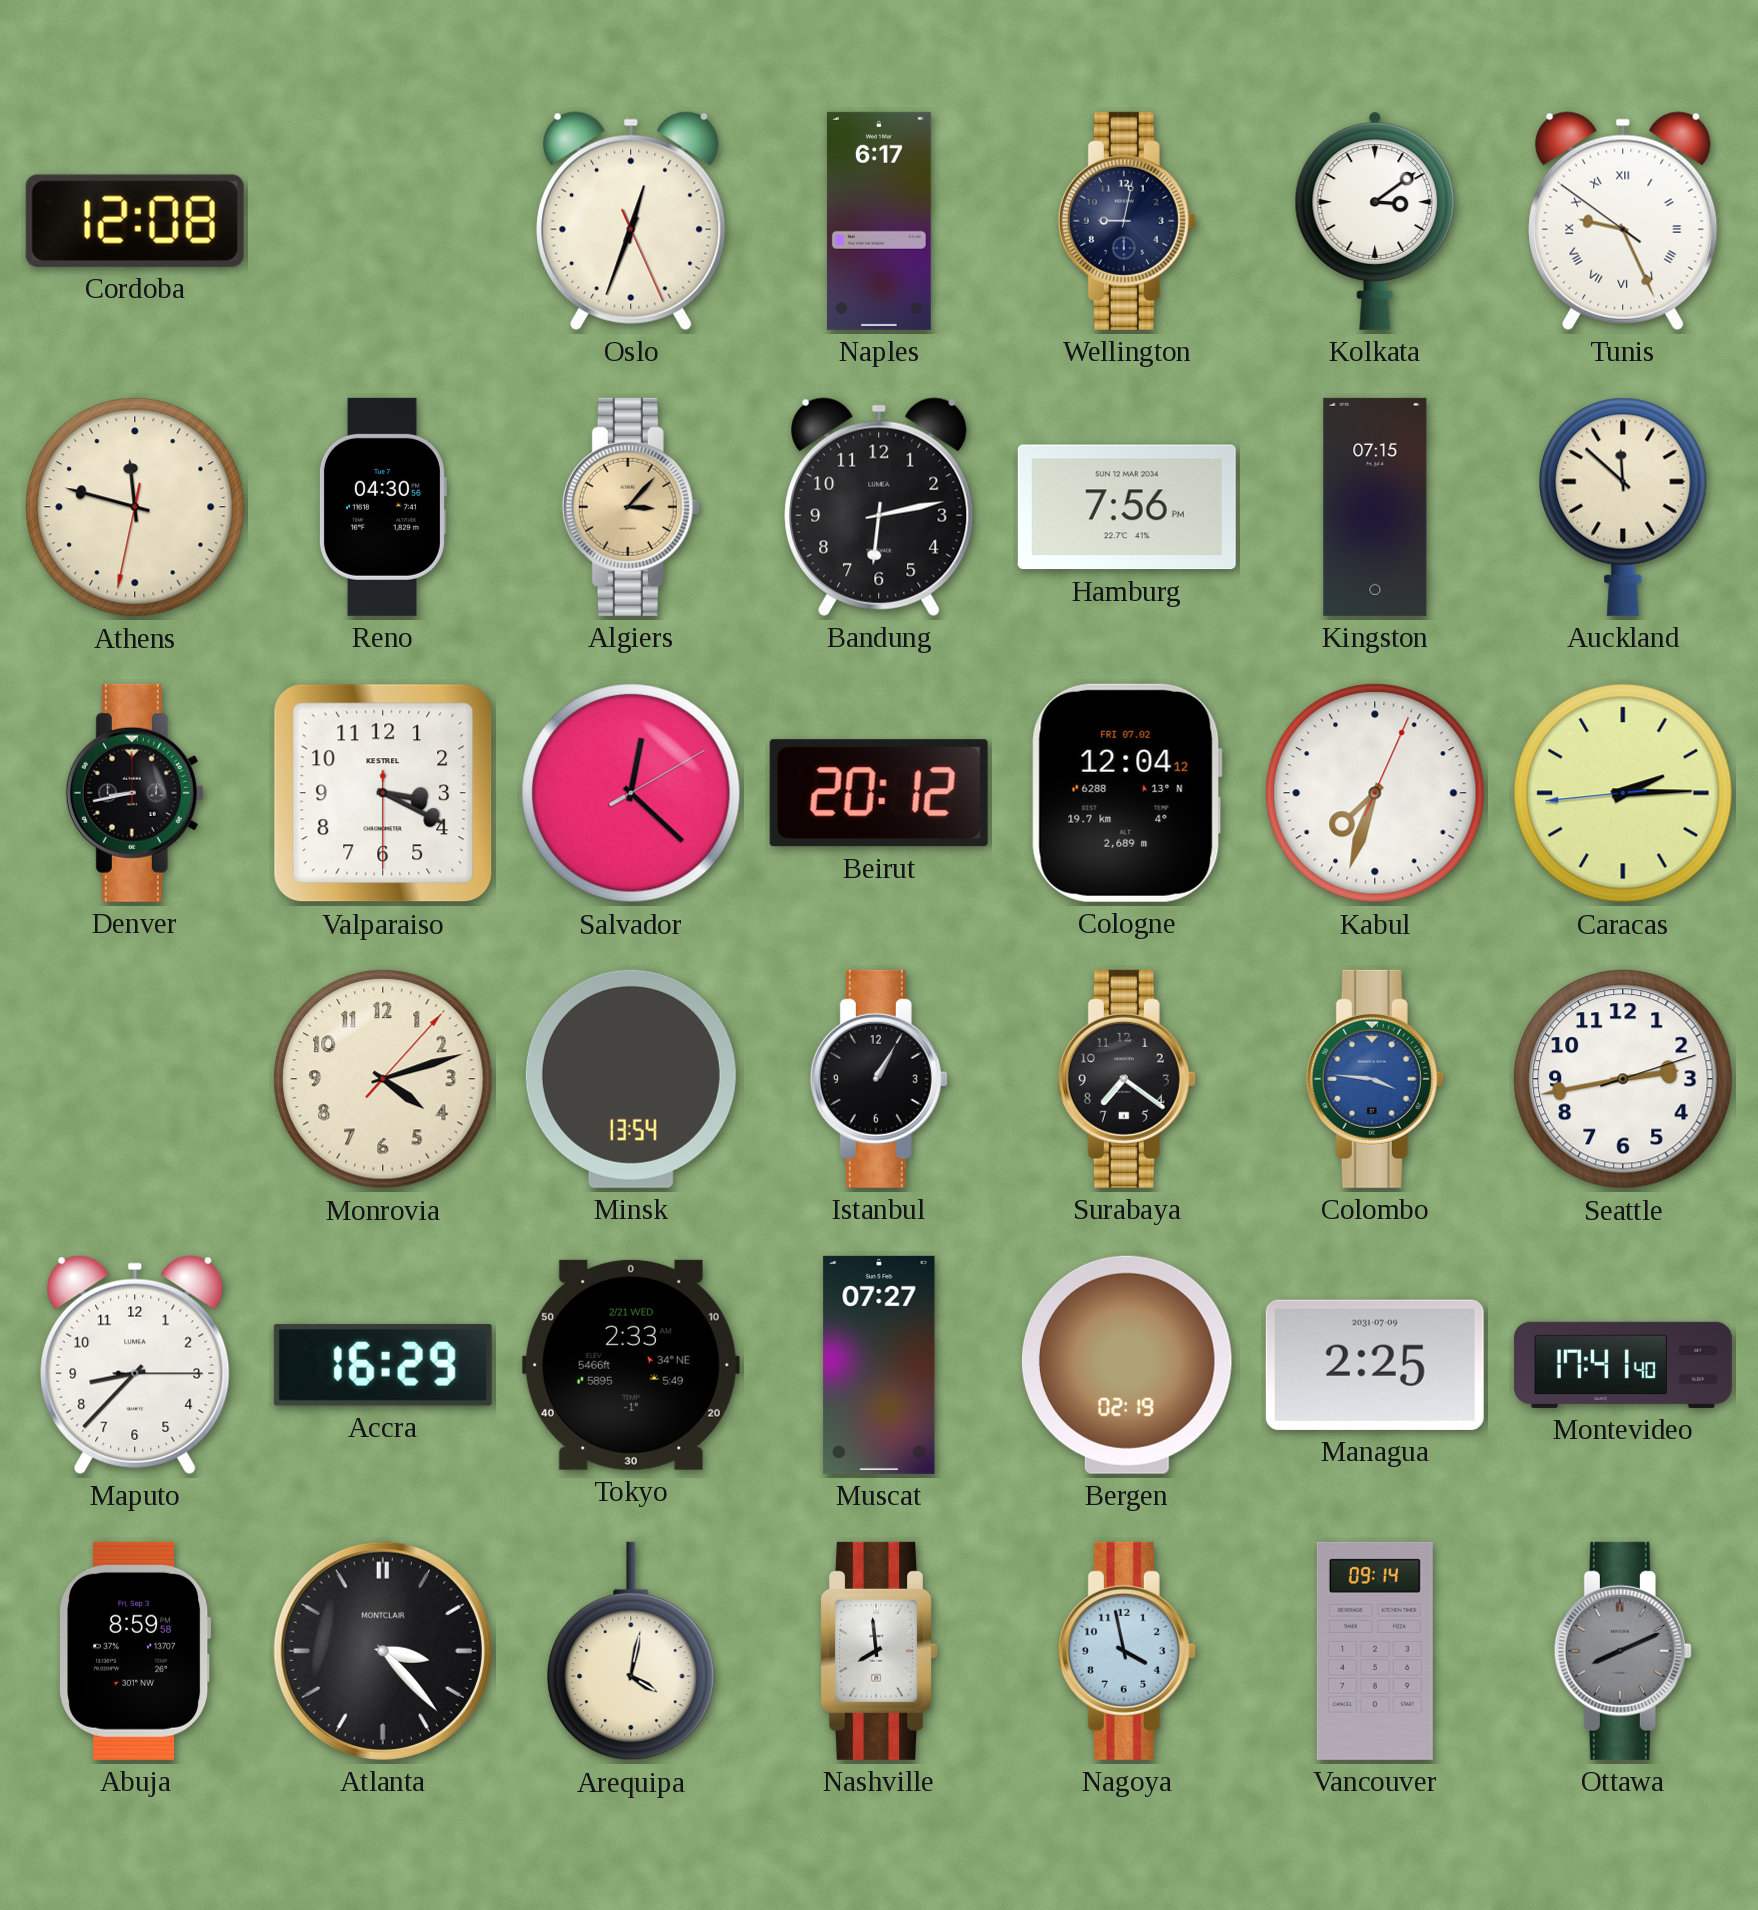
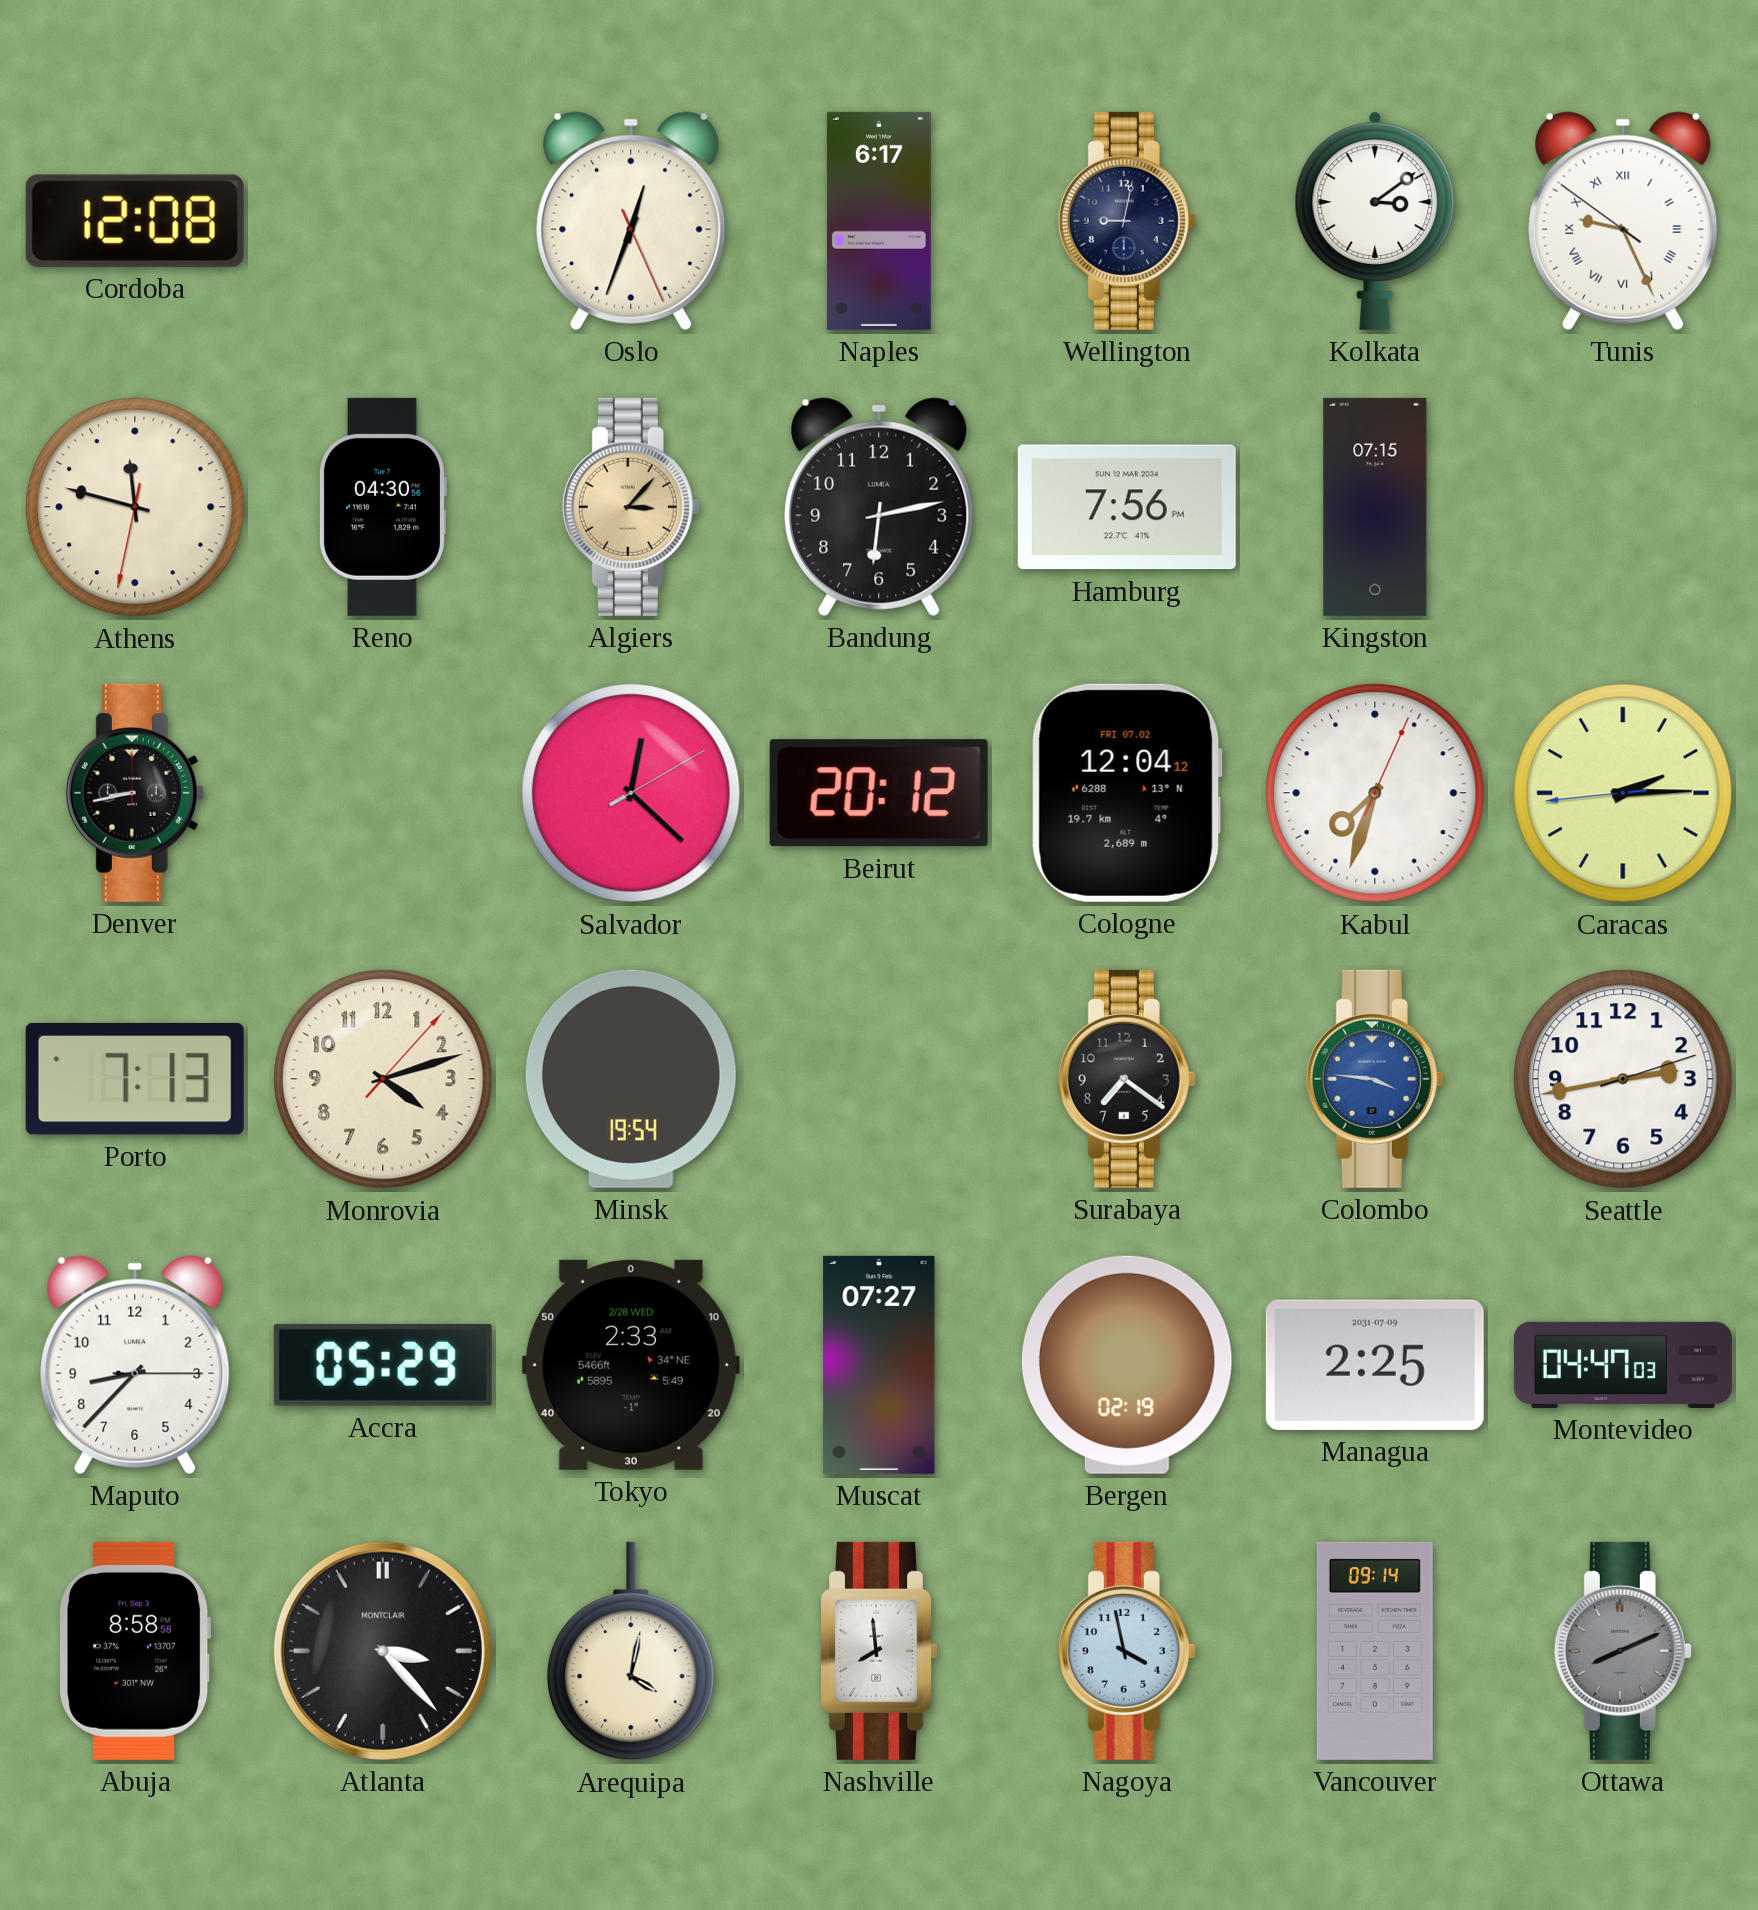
Auckland: 11:52 -> none (1623, 507)
Valparaiso: 3:19 -> none (383, 793)
Porto: none -> 7:13 (135, 1079)
Minsk: 13:54 -> 19:54 (631, 1079)
Istanbul: 1:05 -> none (879, 1079)
Accra: 16:29 -> 05:29 (383, 1365)
Tokyo date: 2/21 WED -> 2/28 WED (631, 1365)
Montevideo: 17:41 -> 04:47 (1623, 1365)
Abuja: 8:59 -> 8:58 (135, 1651)
